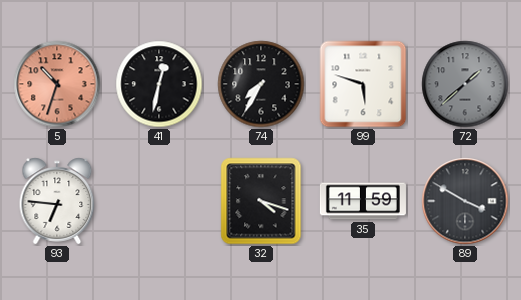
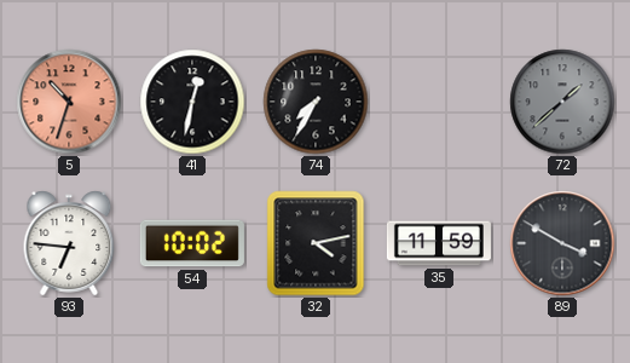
99: 5:48 -> none (363, 84)
54: none -> 10:02 (192, 243)
32: 4:18 -> 4:13 (316, 243)
